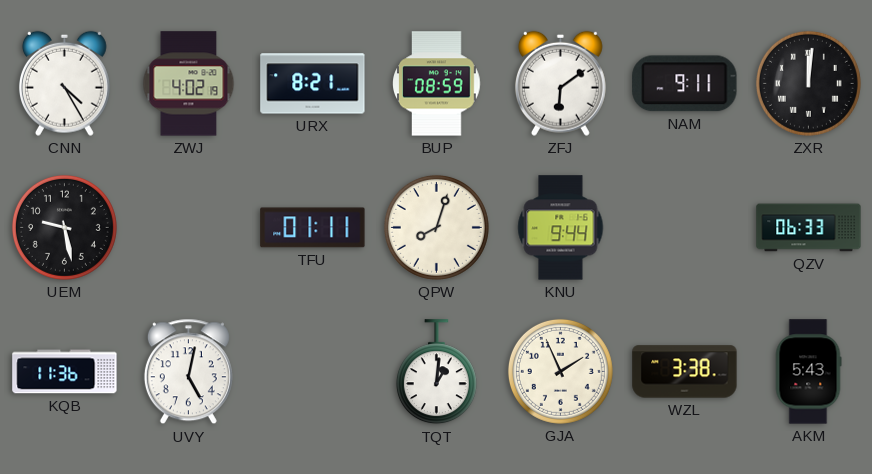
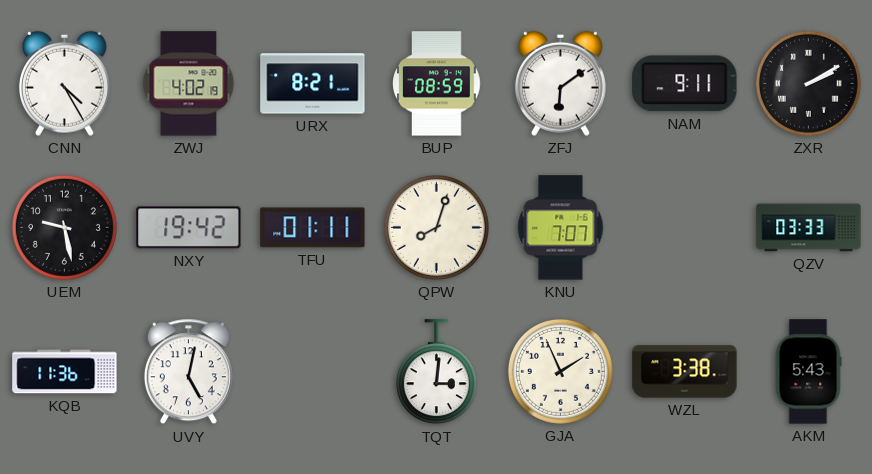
ZXR: 12:01 -> 2:10 (808, 83)
NXY: none -> 19:42 (189, 228)
KNU: 9:44 -> 7:07 (561, 228)
QZV: 06:33 -> 03:33 (809, 228)
TQT: 1:01 -> 3:01 (436, 372)
